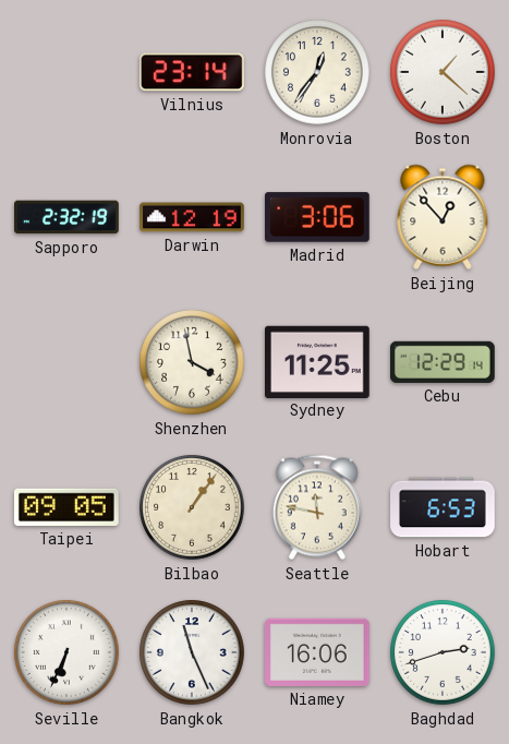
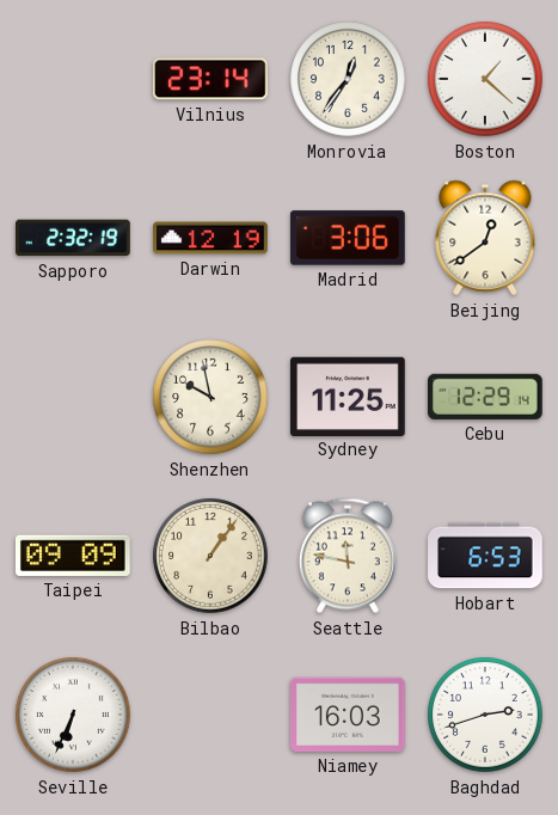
Beijing: 12:53 -> 12:39 (485, 238)
Shenzhen: 3:58 -> 9:58 (210, 397)
Taipei: 09:05 -> 09:09 (73, 556)
Bangkok: 11:26 -> none (192, 652)
Niamey: 16:06 -> 16:03 (349, 715)
